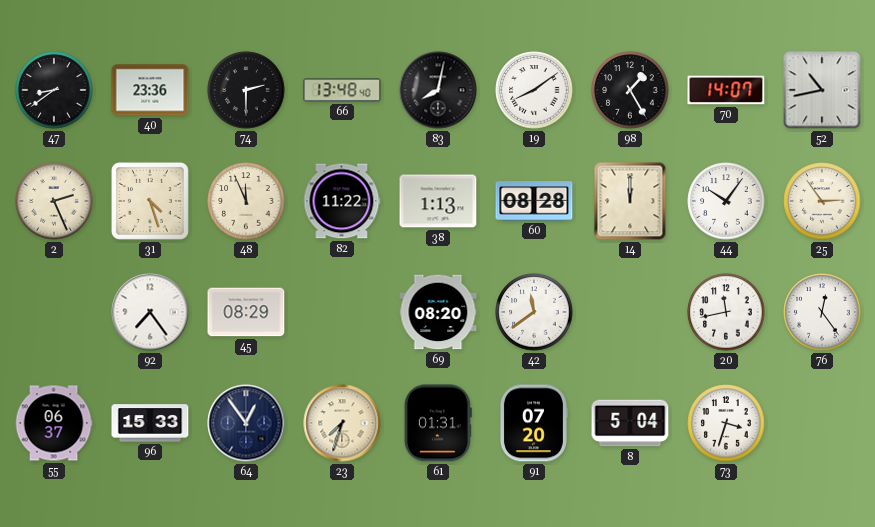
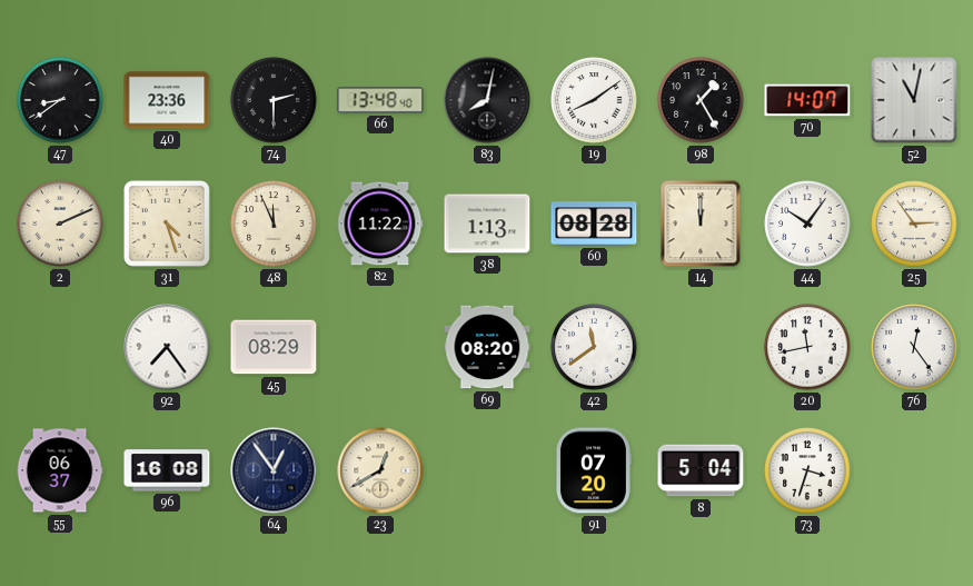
52: 10:43 -> 11:02 (914, 100)
2: 2:26 -> 2:11 (60, 224)
96: 15:33 -> 16:08 (167, 470)
23: 7:33 -> 12:40 (380, 470)
61: 01:31 -> none (438, 423)
